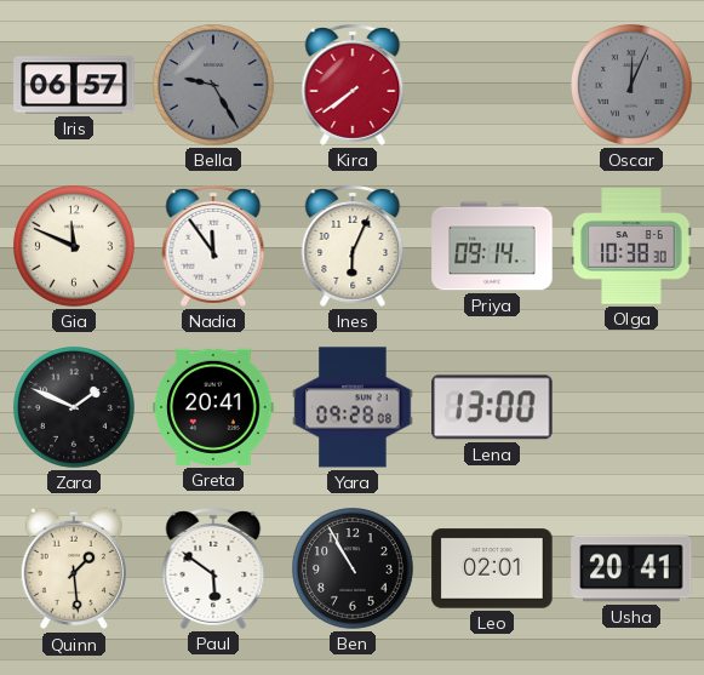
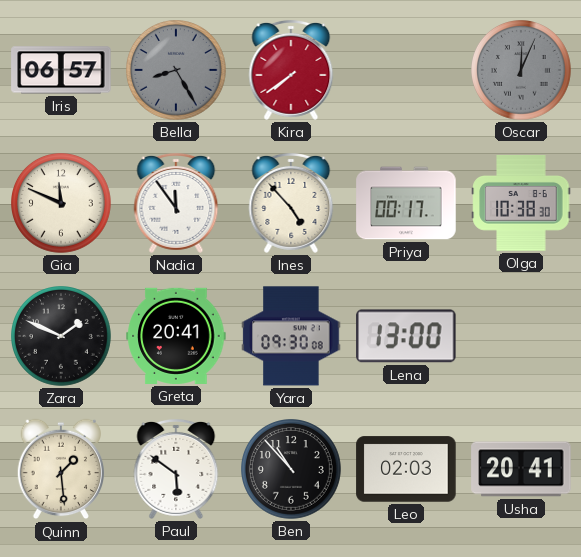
Bella: 9:25 -> 8:25 (177, 71)
Ines: 6:04 -> 4:53 (291, 203)
Priya: 09:14 -> 00:17 (406, 203)
Yara: 09:28 -> 09:30 (291, 336)
Ben: 10:55 -> 10:53 (292, 470)
Leo: 02:01 -> 02:03 (406, 469)
